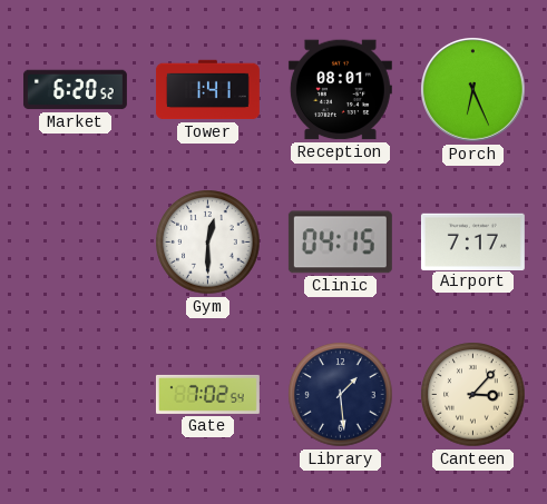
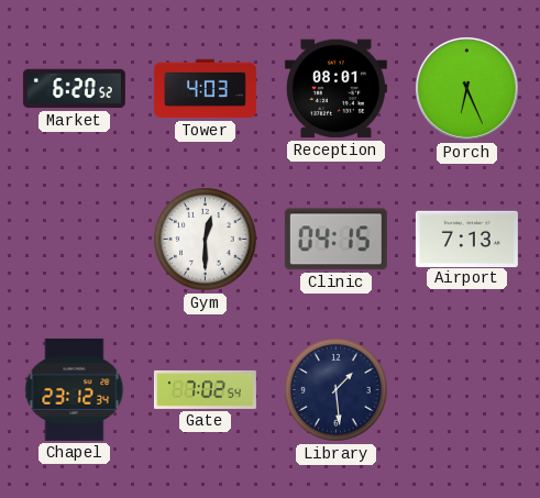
Tower: 1:41 -> 4:03 (205, 89)
Airport: 7:17 -> 7:13 (466, 239)
Chapel: none -> 23:12 (75, 389)
Canteen: 3:07 -> none (473, 395)
